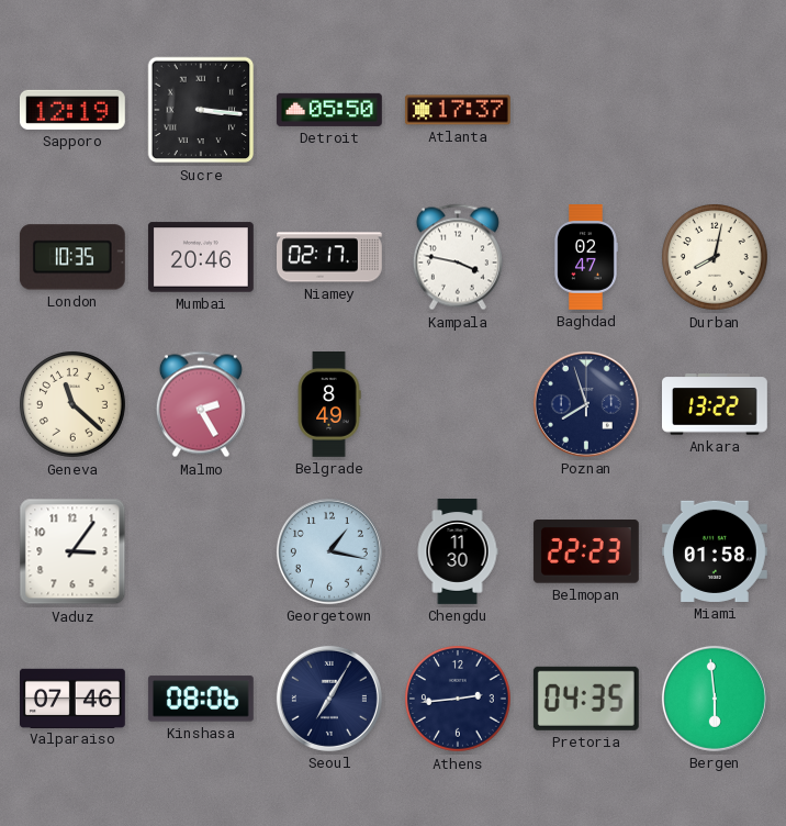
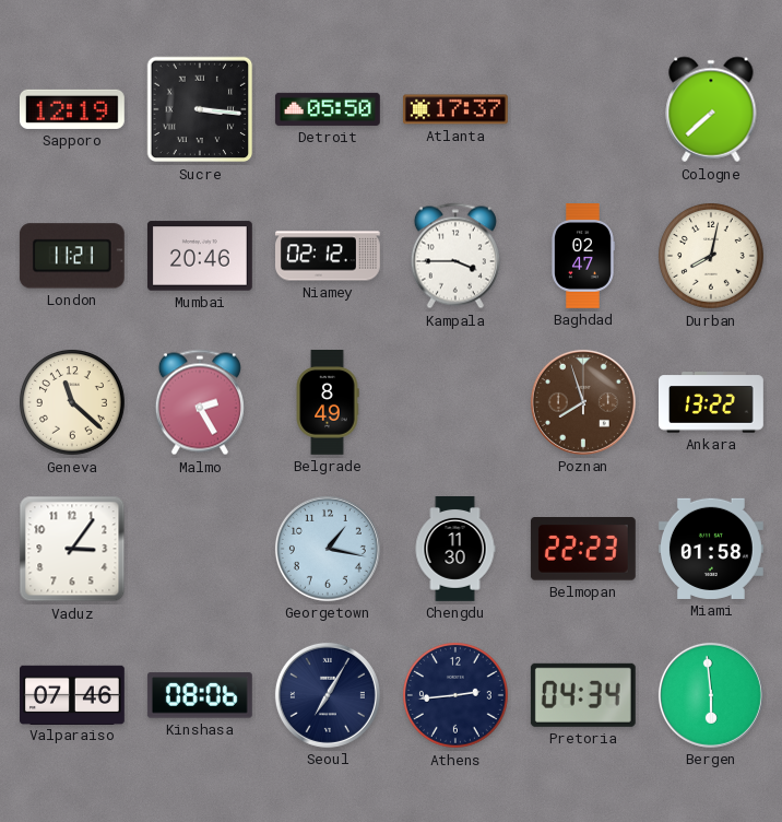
Cologne: none -> 7:38 (711, 109)
London: 10:35 -> 11:21 (72, 256)
Niamey: 02:17 -> 02:12 (329, 256)
Kampala: 3:47 -> 3:45 (455, 256)
Poznan dial: navy -> brown (583, 402)
Pretoria: 04:35 -> 04:34 (583, 695)
